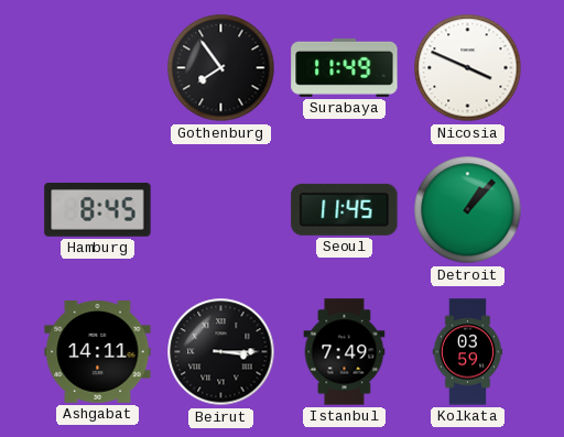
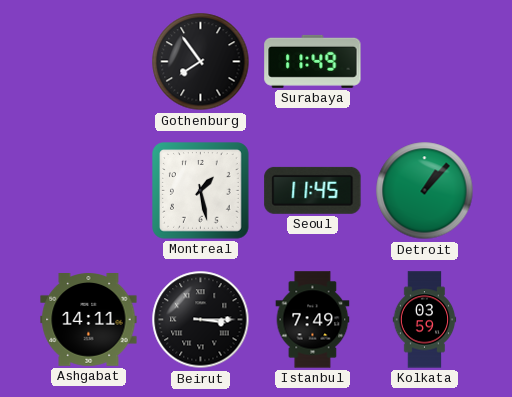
Nicosia: 3:49 -> none (468, 68)
Hamburg: 8:45 -> none (98, 210)
Montreal: none -> 1:28 (201, 191)
